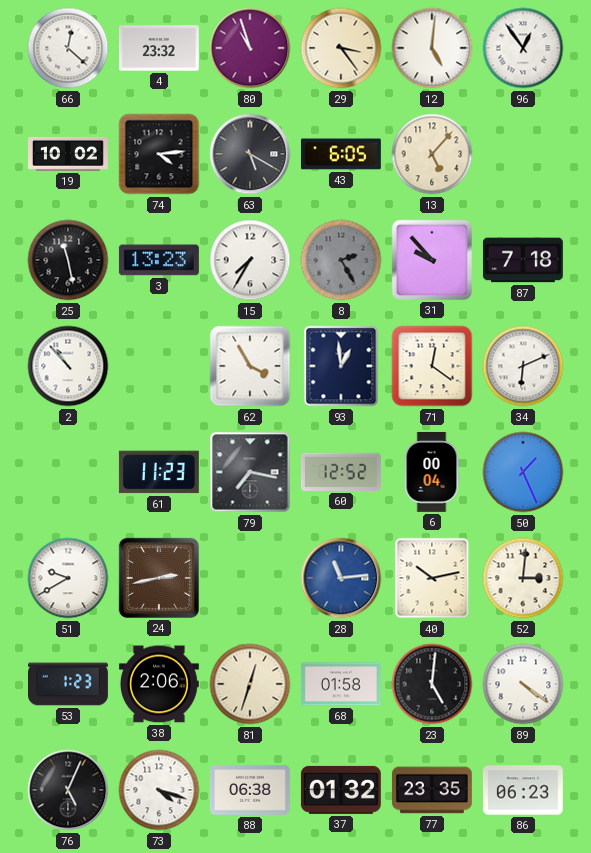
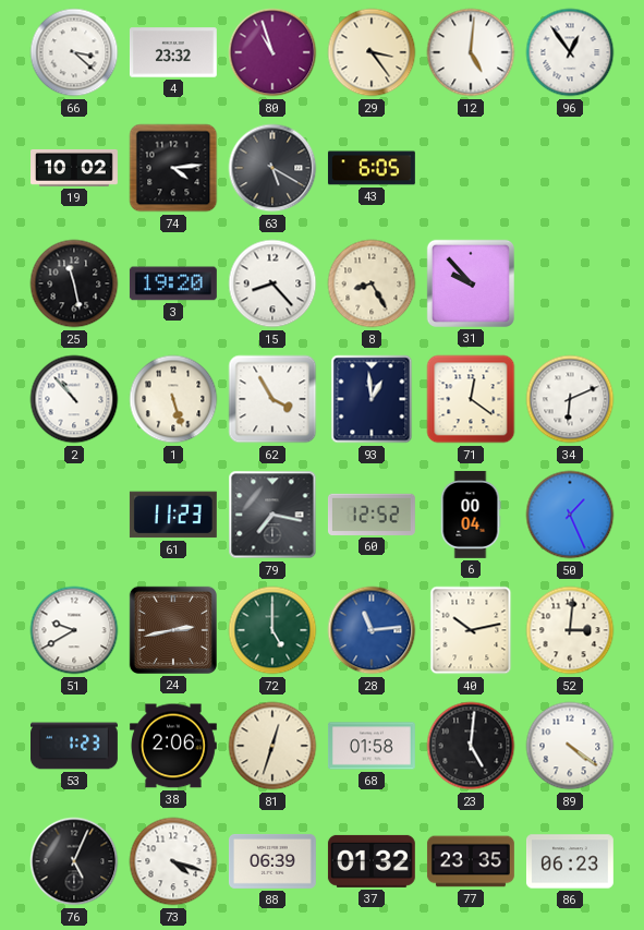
66: 12:22 -> 3:22 (74, 52)
13: 5:07 -> none (432, 154)
3: 13:23 -> 19:20 (173, 283)
15: 7:35 -> 8:23 (272, 283)
8: 2:25 -> 8:25 (372, 283)
8 dial: grey -> cream (372, 283)
87: 7:18 -> none (523, 260)
1: none -> 5:27 (173, 399)
72: none -> 5:00 (272, 630)
88: 06:38 -> 06:39 (272, 861)
